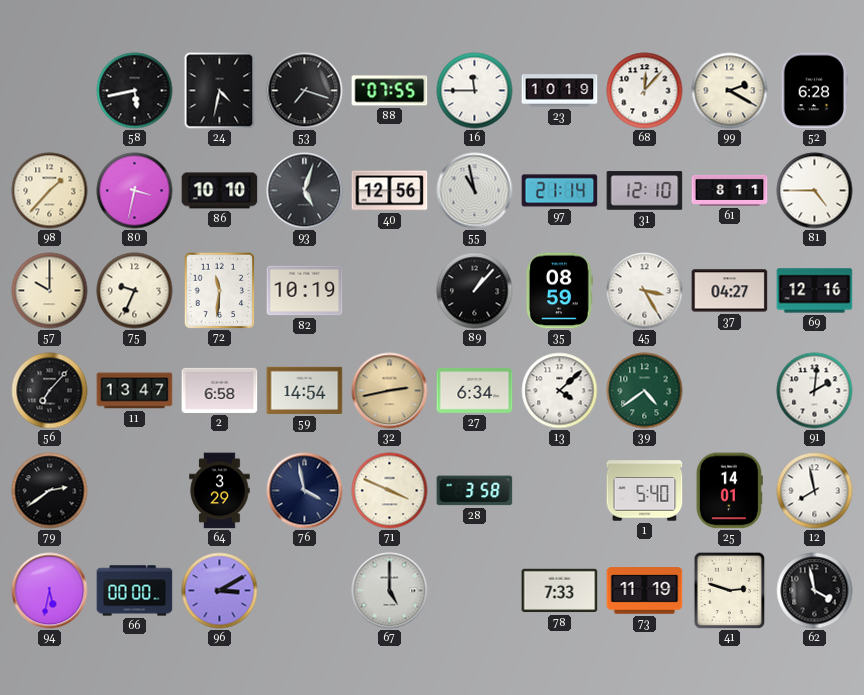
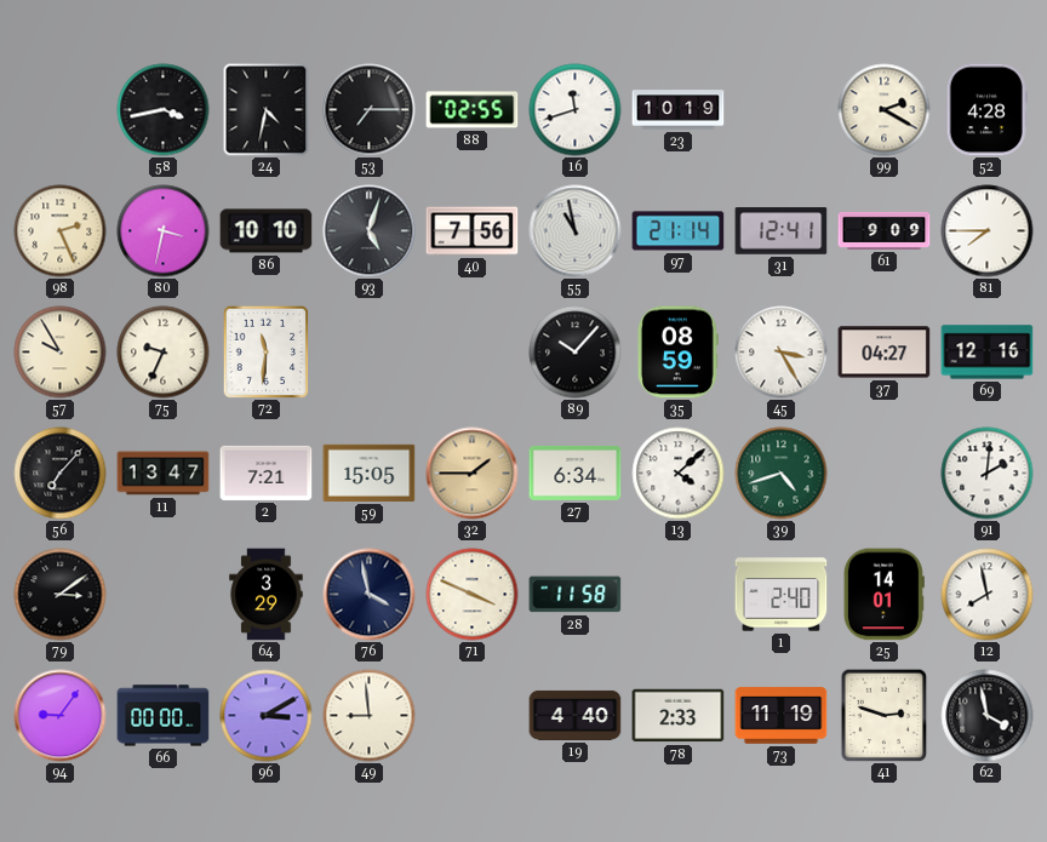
58: 5:43 -> 3:43 (164, 110)
53: 7:18 -> 7:15 (370, 110)
88: 07:55 -> 02:55 (473, 110)
16: 11:45 -> 11:42 (576, 110)
68: 12:07 -> none (645, 91)
52: 6:28 -> 4:28 (986, 110)
98: 1:37 -> 2:26 (61, 231)
40: 12:56 -> 7:56 (473, 231)
31: 12:10 -> 12:41 (782, 231)
61: 8:11 -> 9:09 (885, 230)
81: 4:45 -> 7:45 (988, 231)
57: 10:00 -> 9:55 (61, 353)
82: 10:19 -> none (305, 291)
89: 1:07 -> 10:07 (576, 353)
2: 6:58 -> 7:21 (267, 472)
59: 14:54 -> 15:05 (370, 472)
32: 2:43 -> 1:45 (473, 474)
39: 4:39 -> 4:42 (782, 474)
79: 2:39 -> 3:09 (61, 595)
28: 3:58 -> 11:58 (576, 595)
1: 5:40 -> 2:40 (782, 595)
94: 5:32 -> 9:06 (61, 716)
49: none -> 8:59 (370, 716)
67: 5:00 -> none (390, 591)
19: none -> 4:40 (576, 715)
78: 7:33 -> 2:33 (679, 716)
